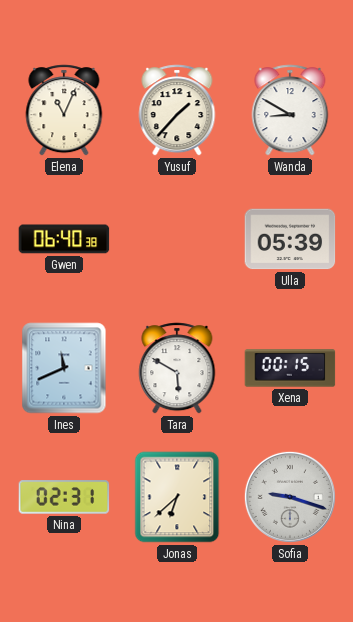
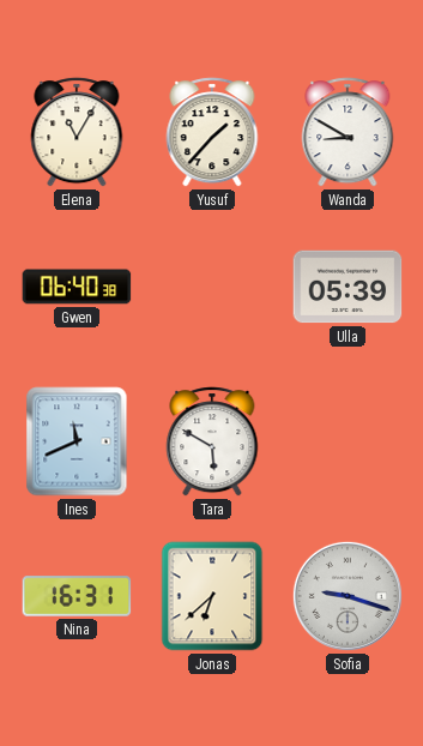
Elena: 11:04 -> 11:05 (77, 132)
Xena: 00:15 -> none (290, 368)
Nina: 02:31 -> 16:31 (77, 596)
